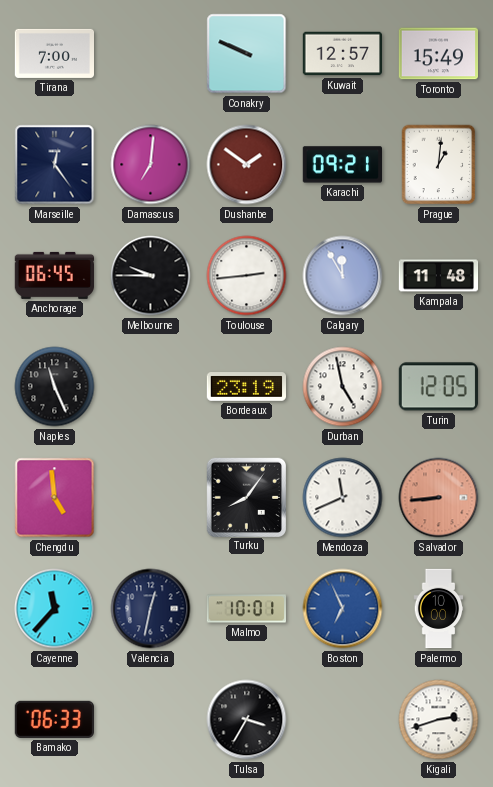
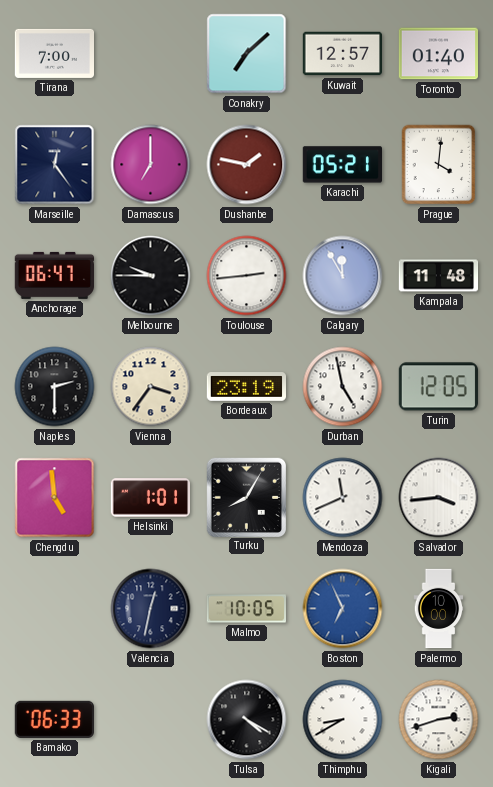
Conakry: 9:49 -> 7:08 (247, 54)
Toronto: 15:49 -> 01:40 (438, 54)
Damascus: 7:01 -> 7:00 (151, 165)
Dushanbe: 1:51 -> 1:47 (247, 165)
Karachi: 09:21 -> 05:21 (342, 165)
Prague: 1:01 -> 4:01 (439, 165)
Anchorage: 06:45 -> 06:47 (54, 275)
Naples: 11:26 -> 2:30 (55, 387)
Vienna: none -> 3:36 (151, 387)
Helsinki: none -> 1:01 (150, 498)
Turku: 8:06 -> 8:05 (246, 497)
Salvador: 8:44 -> 3:44 (439, 498)
Salvador dial: salmon -> white (439, 498)
Cayenne: 11:37 -> none (55, 609)
Malmo: 10:01 -> 10:05 (247, 609)
Tulsa: 3:35 -> 4:20 (247, 720)
Thimphu: none -> 8:40 (343, 720)
